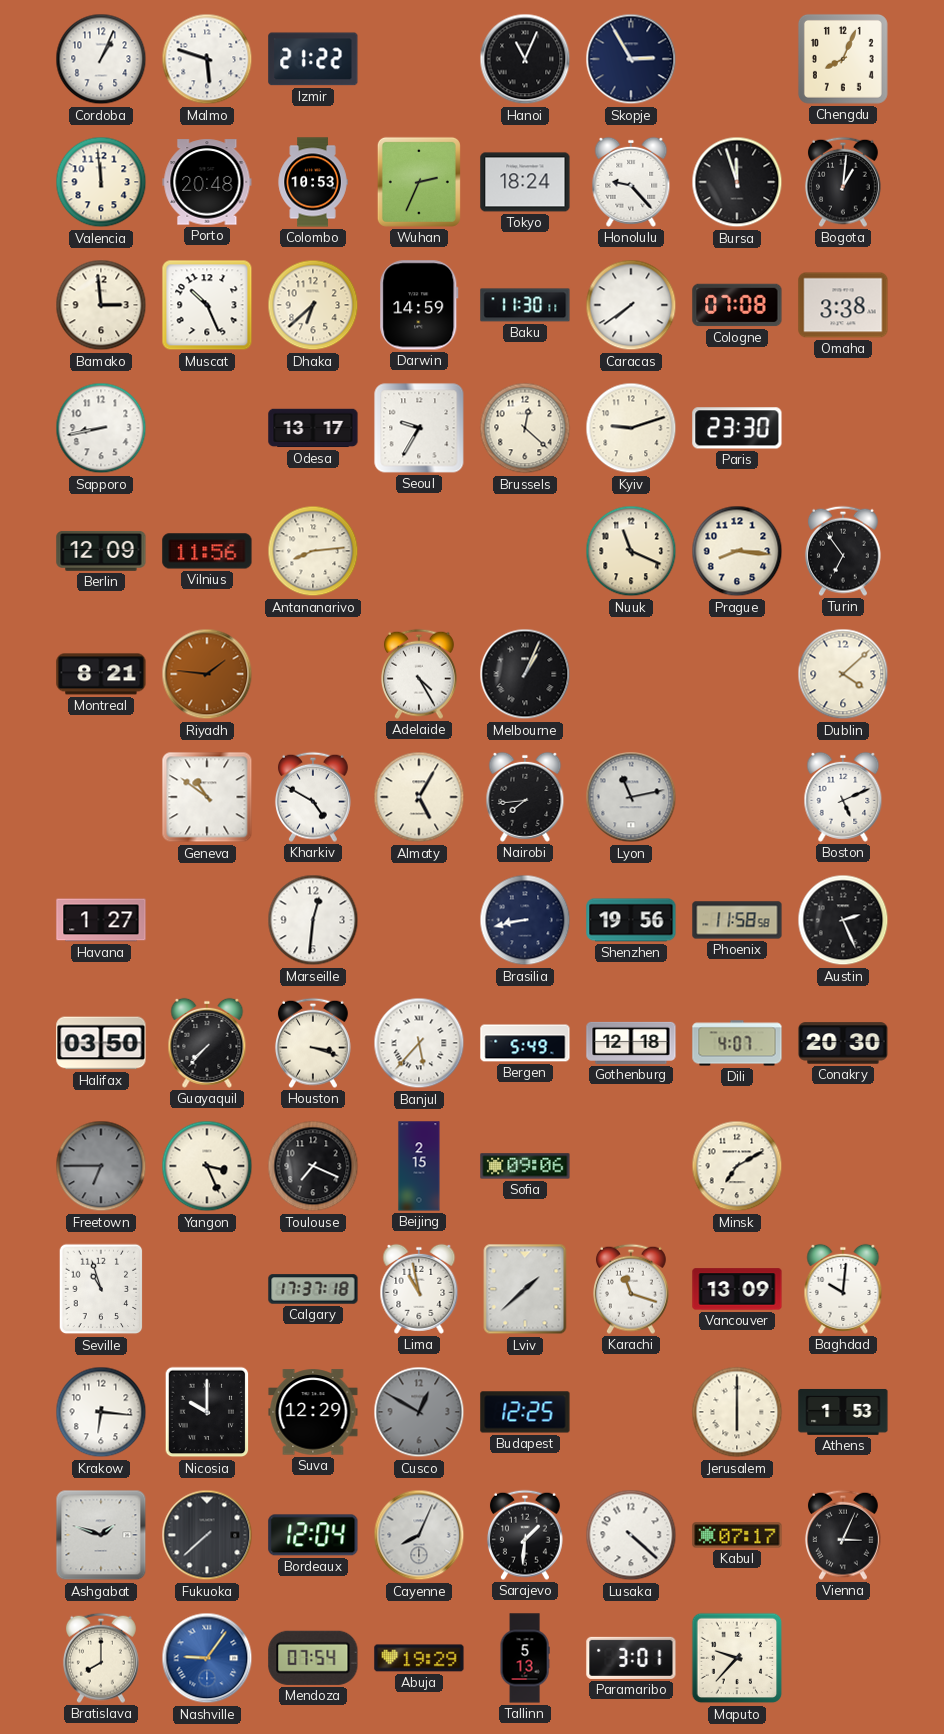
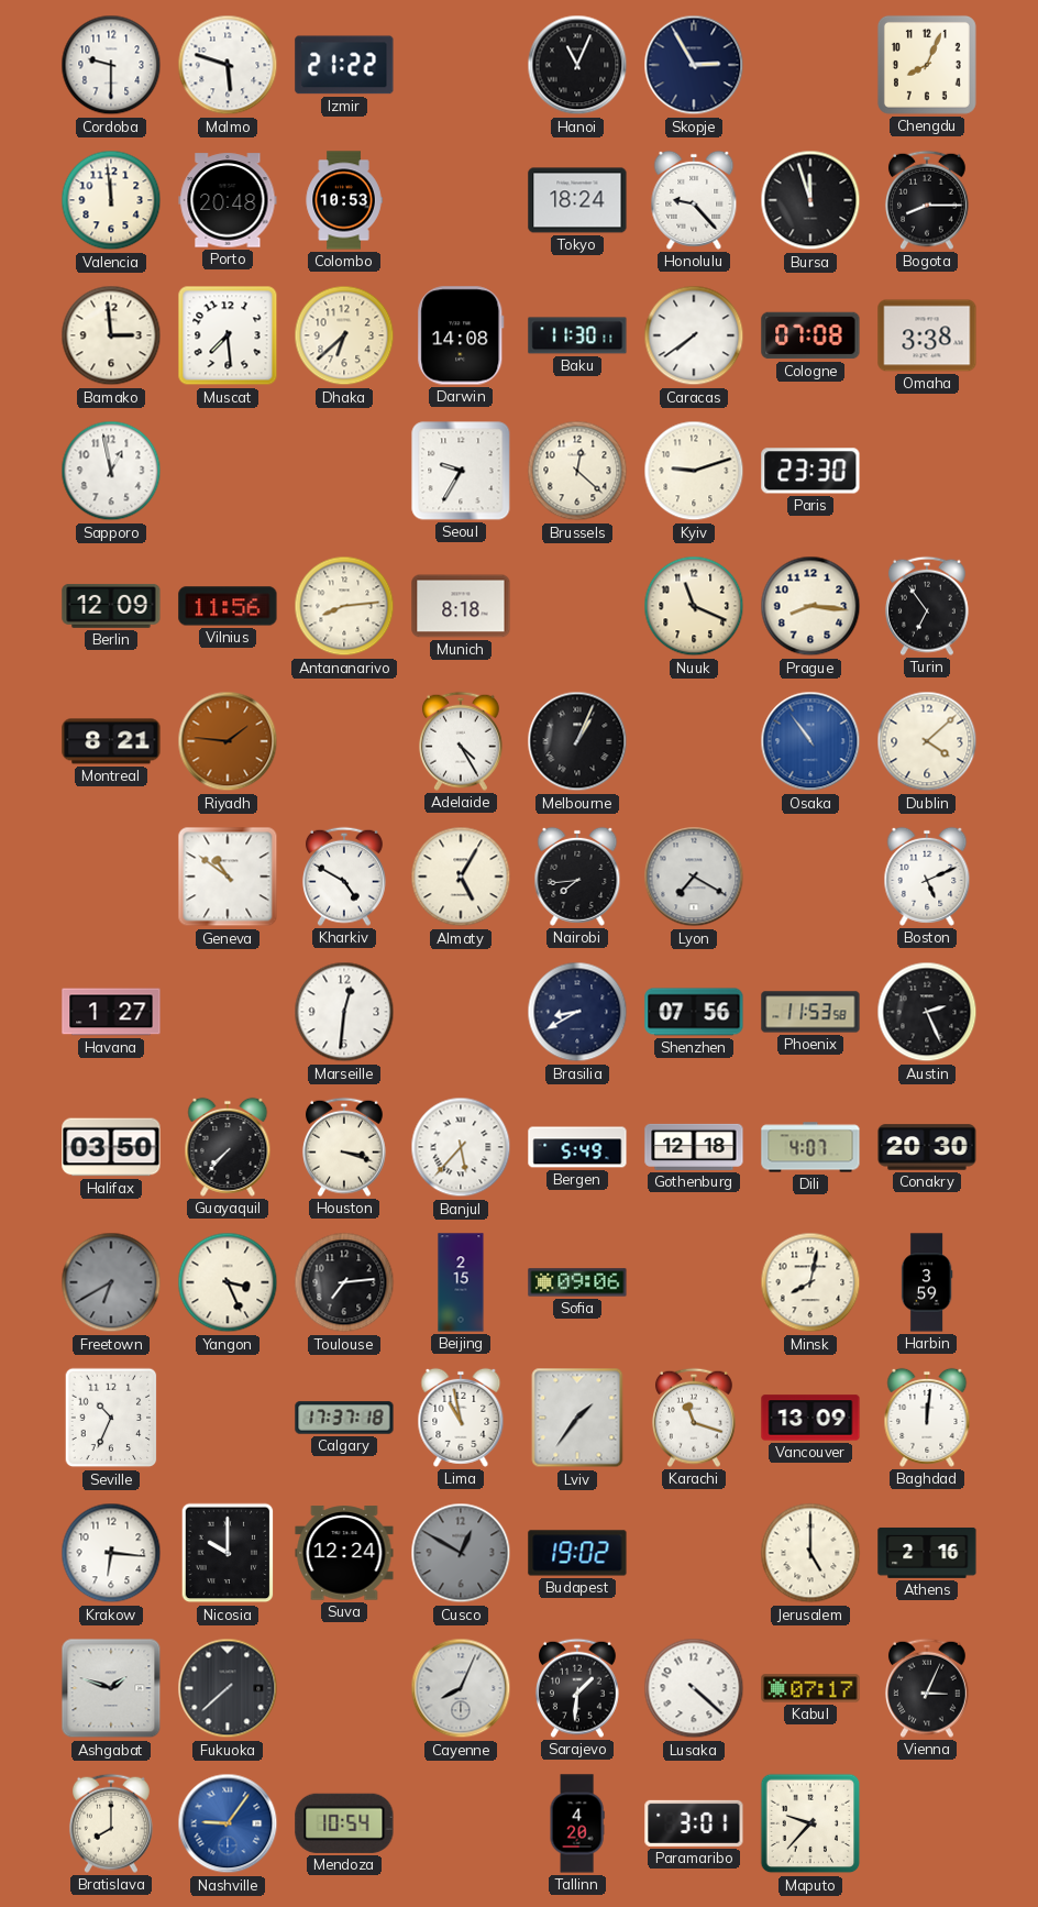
Cordoba: 1:04 -> 9:30 (111, 65)
Wuhan: 2:34 -> none (419, 182)
Bogota: 1:01 -> 8:15 (927, 200)
Muscat: 10:26 -> 7:29 (228, 335)
Darwin: 14:59 -> 14:08 (461, 335)
Sapporo: 8:43 -> 12:58 (111, 471)
Odesa: 13:17 -> none (313, 428)
Munich: none -> 8:18 (461, 606)
Osaka: none -> 10:54 (810, 741)
Lyon: 11:13 -> 7:20 (694, 877)
Brasilia: 8:43 -> 8:40 (577, 1012)
Shenzhen: 19:56 -> 07:56 (694, 1012)
Phoenix: 11:58 -> 11:53 (810, 1012)
Freetown: 6:45 -> 6:40 (111, 1282)
Toulouse: 7:19 -> 7:14 (344, 1282)
Minsk: 7:10 -> 8:02 (810, 1282)
Harbin: none -> 3:59 (927, 1282)
Seville: 10:57 -> 10:34 (111, 1418)
Lviv: 1:38 -> 1:36 (577, 1418)
Baghdad: 10:01 -> 12:01 (927, 1418)
Suva: 12:29 -> 12:24 (344, 1553)
Budapest: 12:25 -> 19:02 (577, 1553)
Jerusalem: 6:00 -> 5:00 (810, 1553)
Athens: 1:53 -> 2:16 (927, 1553)
Bordeaux: 12:04 -> none (313, 1535)
Mendoza: 07:54 -> 10:54 (344, 1823)
Abuja: 19:29 -> none (419, 1658)
Tallinn: 5:13 -> 4:20 (577, 1823)
